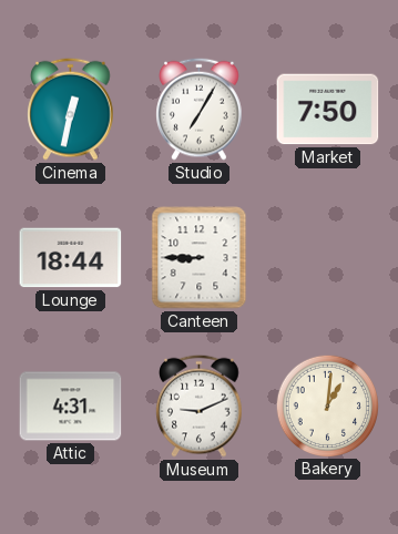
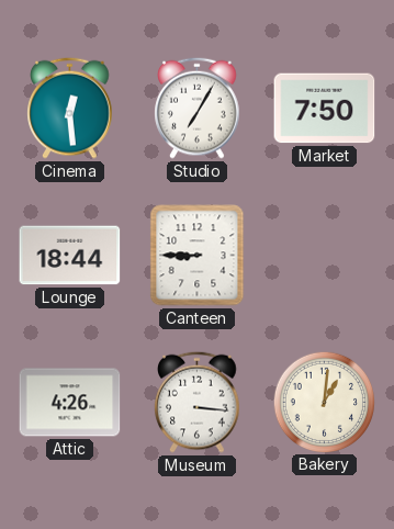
Cinema: 12:32 -> 12:29 (70, 108)
Attic: 4:31 -> 4:26 (70, 403)
Museum: 9:11 -> 3:16 (198, 402)
